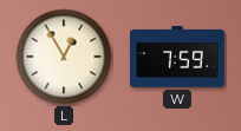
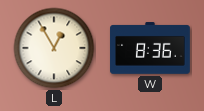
W: 7:59 -> 8:36 (150, 48)
